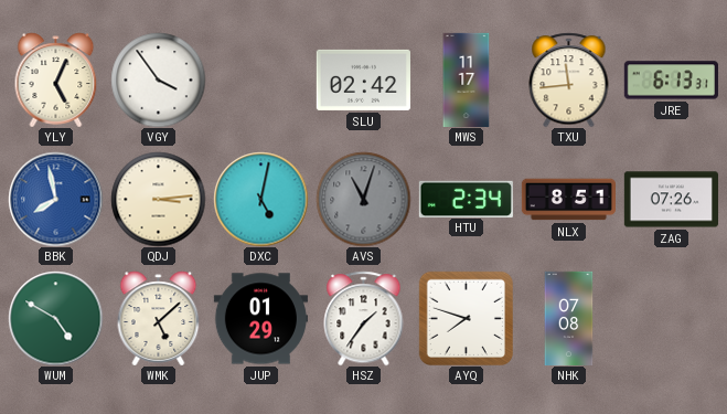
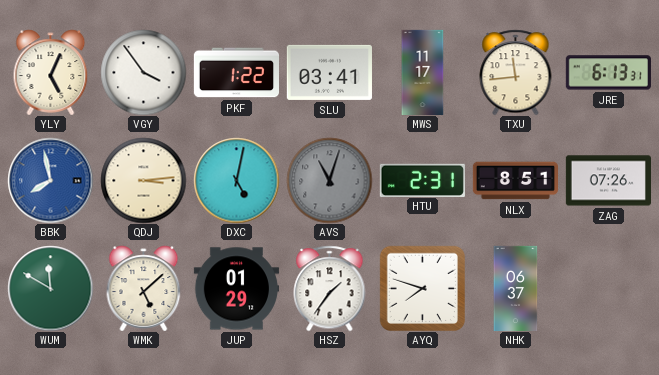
PKF: none -> 1:22 (236, 73)
SLU: 02:42 -> 03:41 (329, 72)
HTU: 2:34 -> 2:31 (422, 180)
WUM: 4:50 -> 11:50 (50, 288)
NHK: 07:08 -> 06:37 (516, 288)
